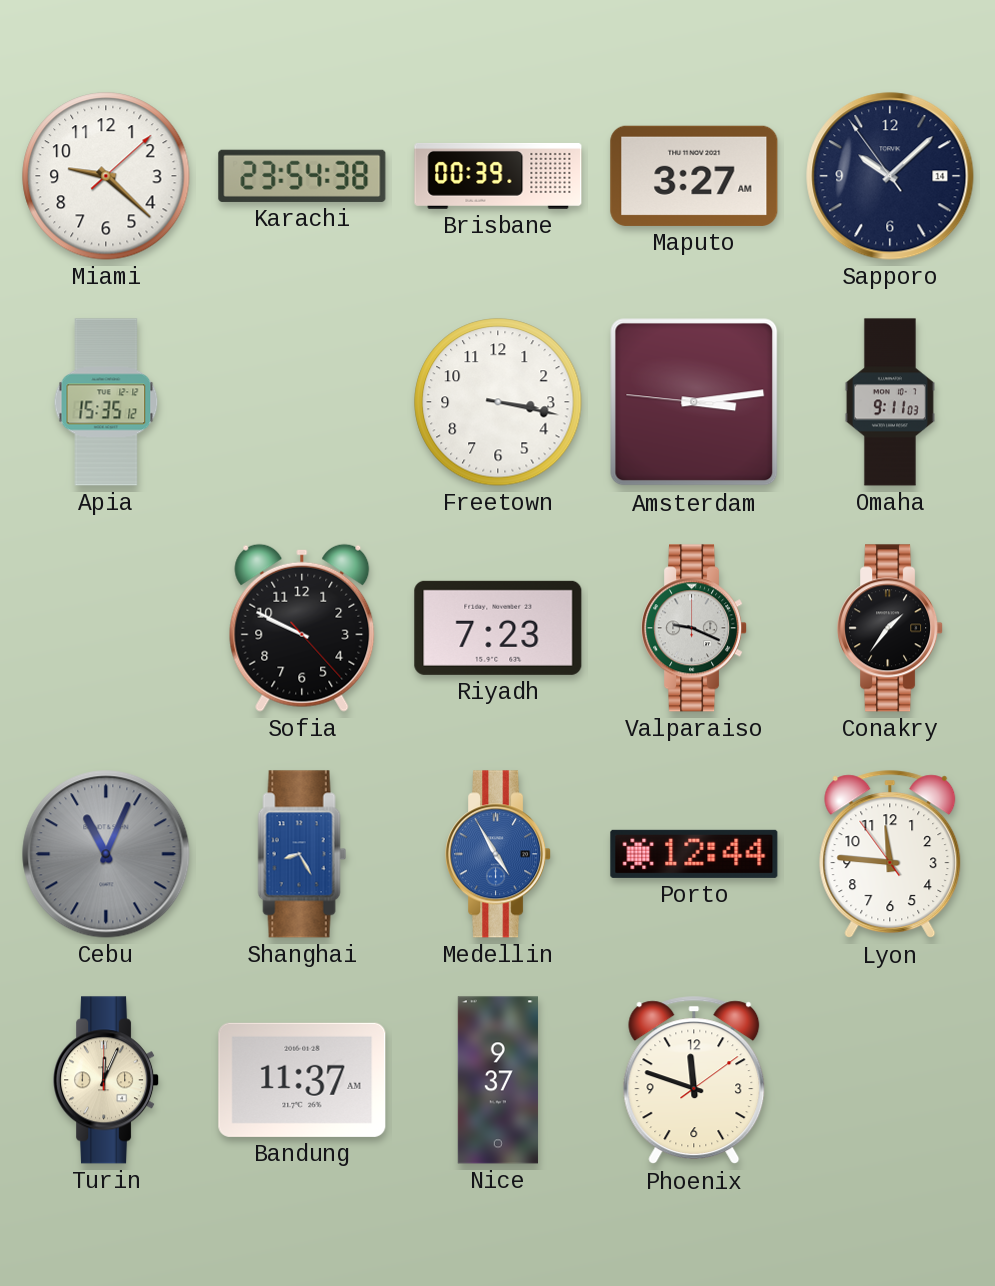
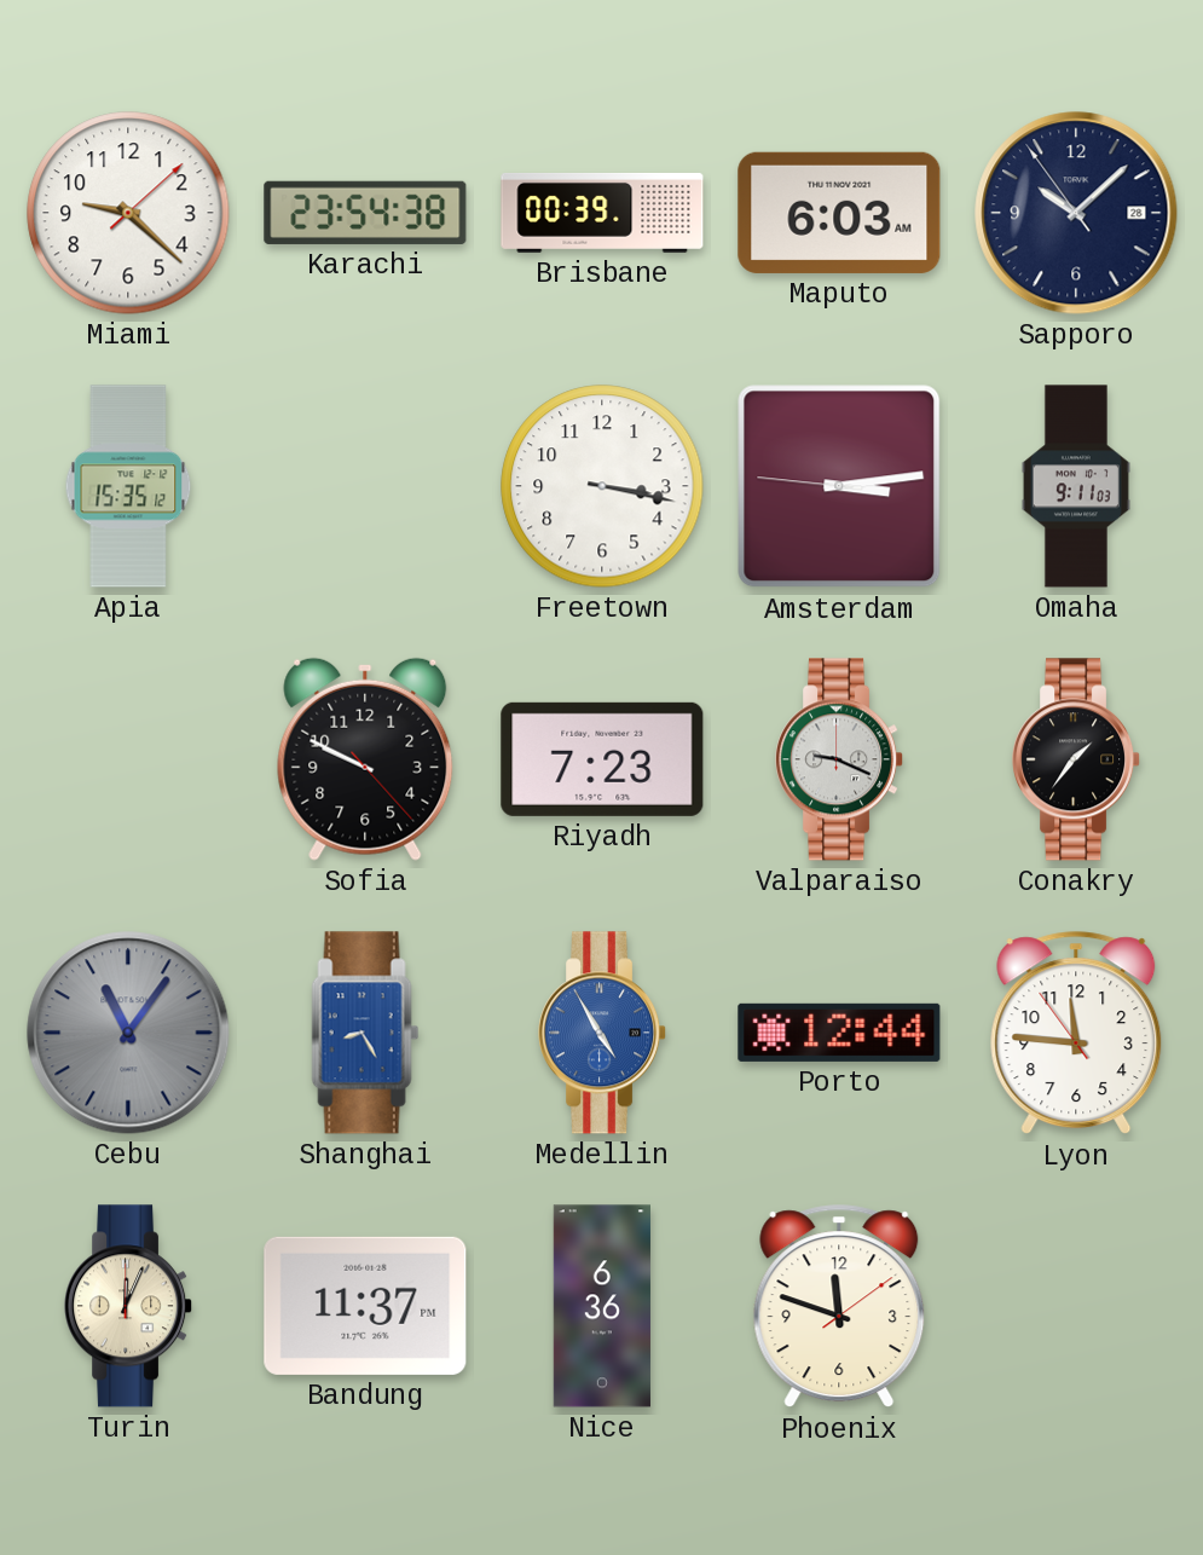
Maputo: 3:27 -> 6:03 (839, 213)
Sapporo date: 14 -> 28 (1076, 213)
Cebu: 11:04 -> 11:06 (128, 1033)
Bandung: 11:37 AM -> 11:37 PM (365, 1306)
Nice: 9:37 -> 6:36 (602, 1306)
